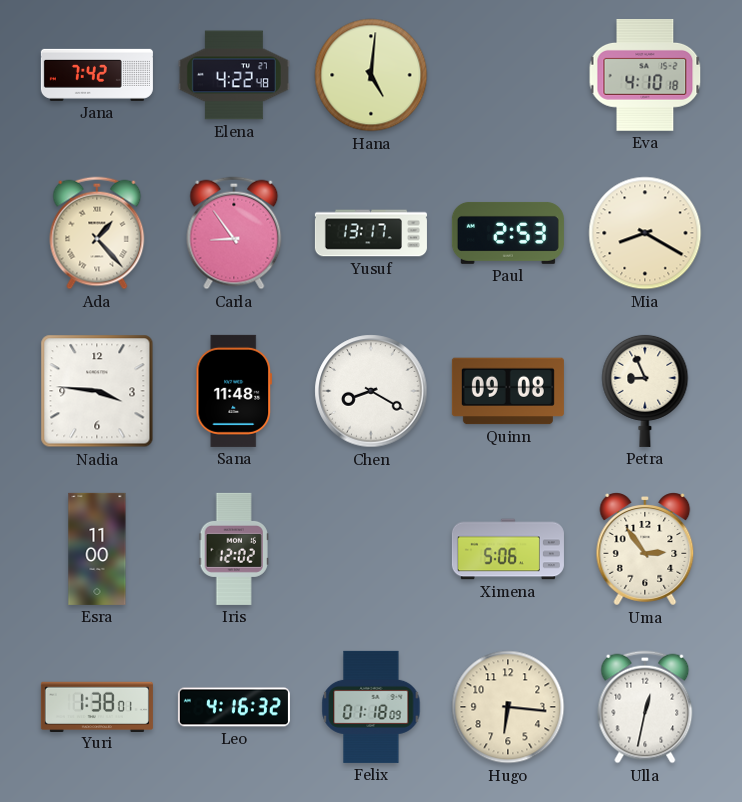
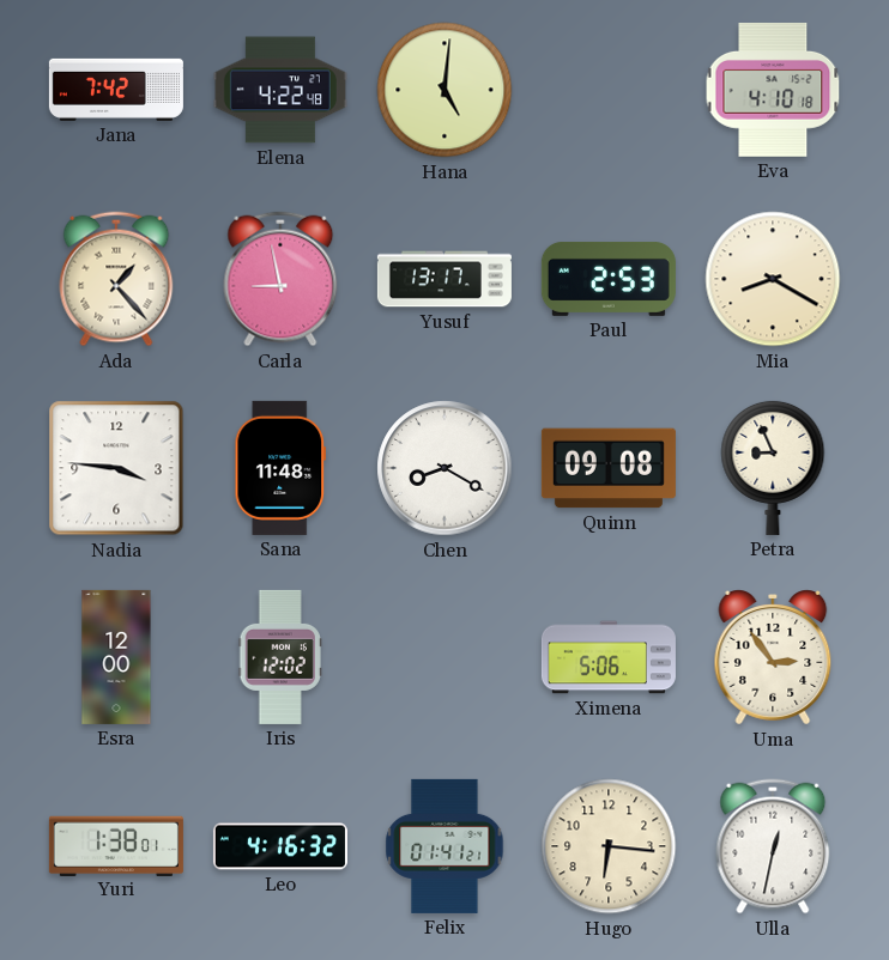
Carla: 8:54 -> 8:58 (280, 279)
Esra: 11:00 -> 12:00 (116, 657)
Felix: 01:18 -> 01:41 (444, 846)
